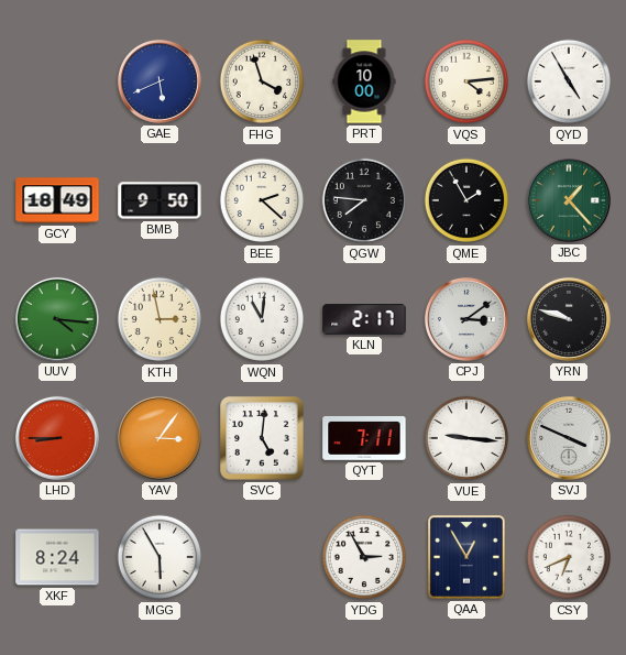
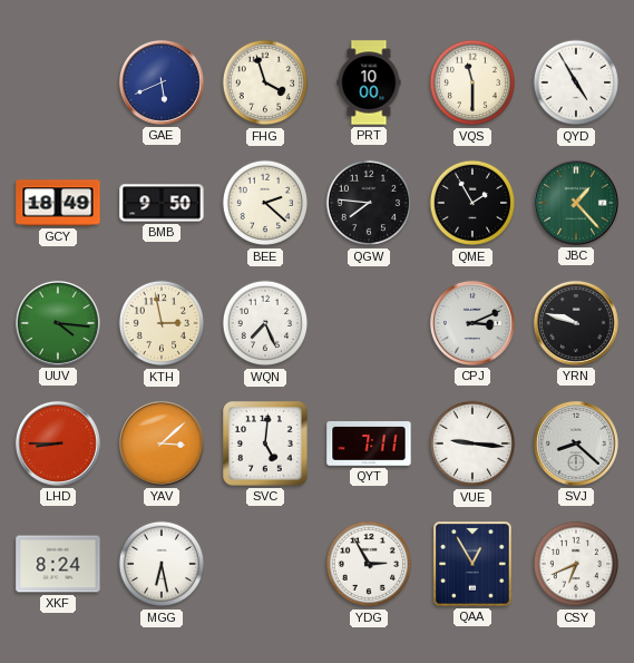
VQS: 4:14 -> 11:30 (472, 82)
WQN: 11:01 -> 7:26 (265, 323)
KLN: 2:17 -> none (364, 319)
CPJ: 3:09 -> 3:11 (472, 323)
YAV: 3:06 -> 3:08 (162, 443)
SVJ: 3:49 -> 8:22 (576, 443)
MGG: 5:55 -> 6:28 (162, 564)
